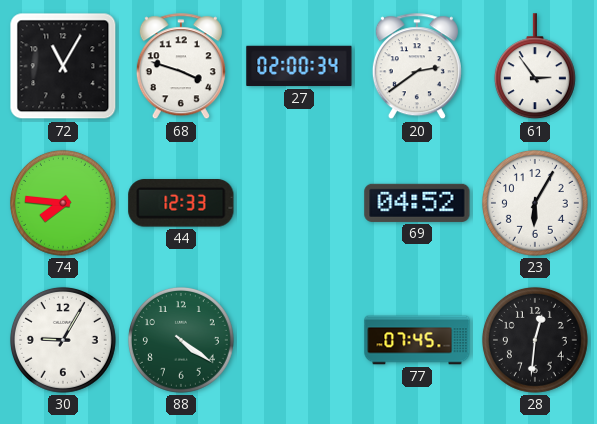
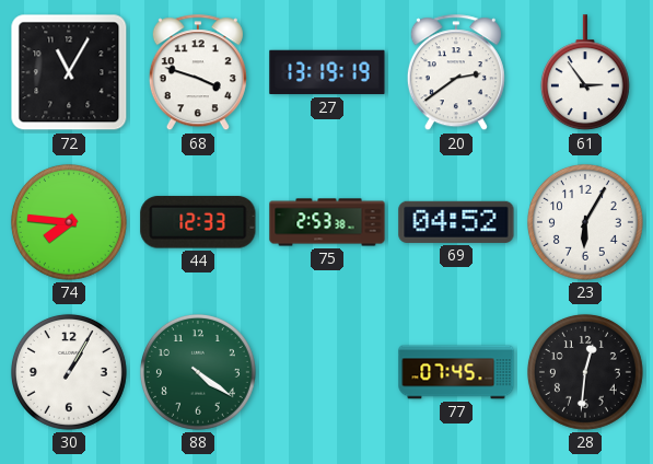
27: 02:00 -> 13:19 (327, 72)
75: none -> 2:53 (327, 222)
30: 9:05 -> 1:05 (69, 372)
